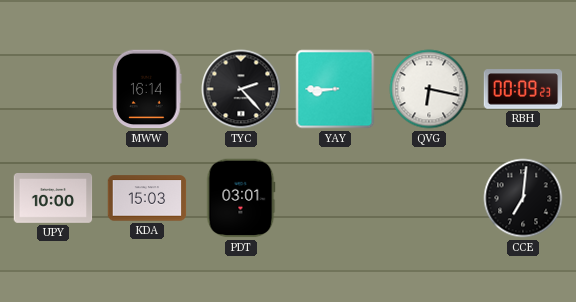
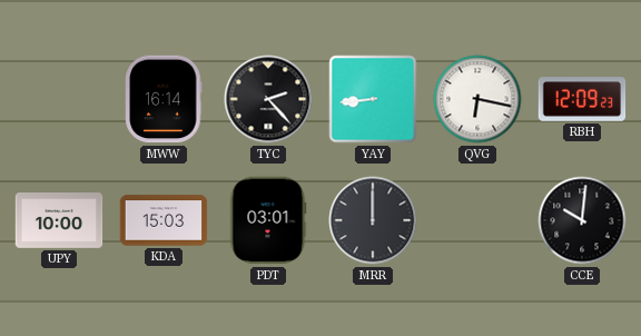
YAY: 8:45 -> 8:44 (373, 99)
RBH: 00:09 -> 12:09 (582, 99)
MRR: none -> 12:00 (373, 220)
CCE: 7:01 -> 10:01 (582, 220)
